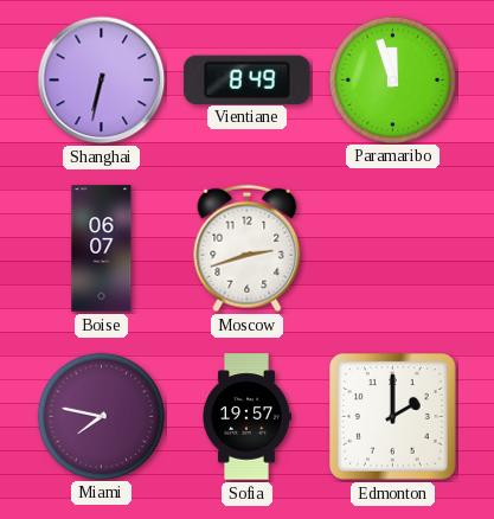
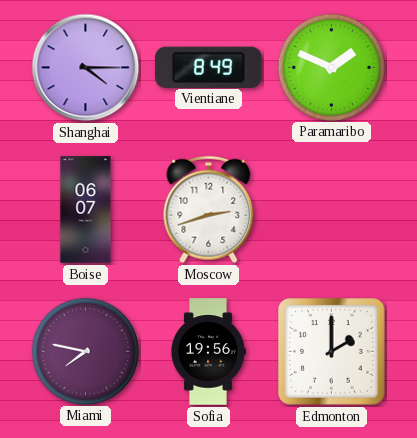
Shanghai: 6:32 -> 4:15 (86, 68)
Paramaribo: 11:57 -> 1:49 (331, 67)
Sofia: 19:57 -> 19:56 (209, 352)
